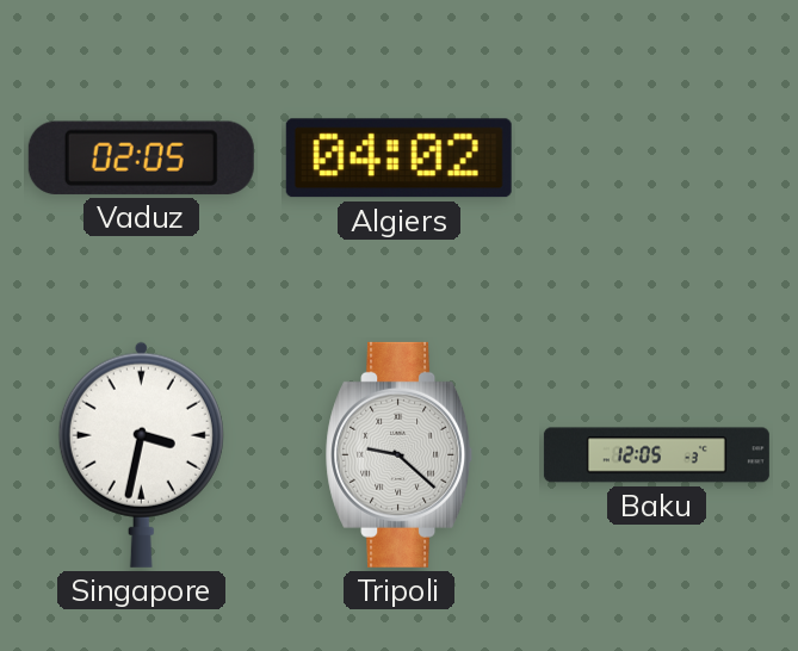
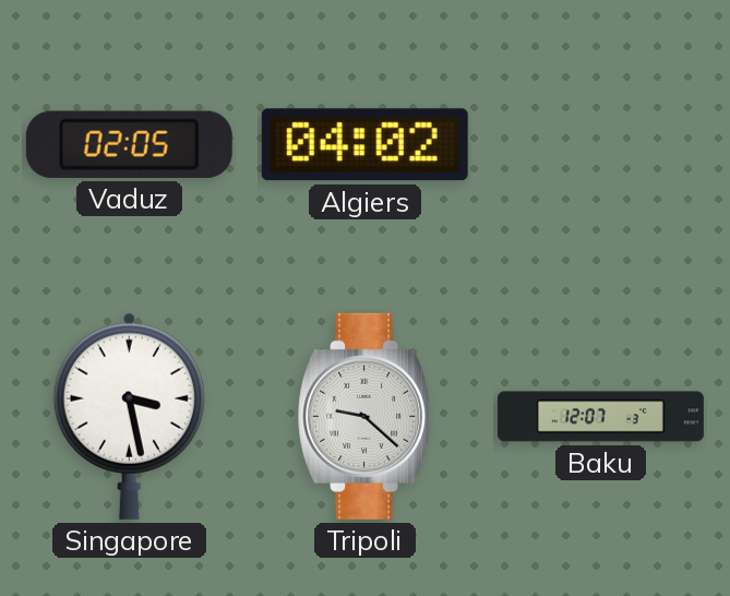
Singapore: 3:32 -> 3:28 (129, 416)
Baku: 12:05 -> 12:07 (600, 417)
